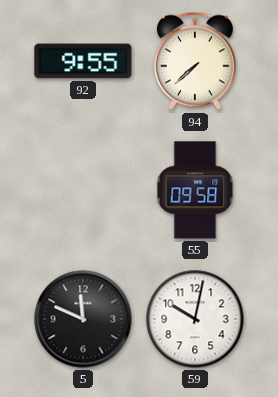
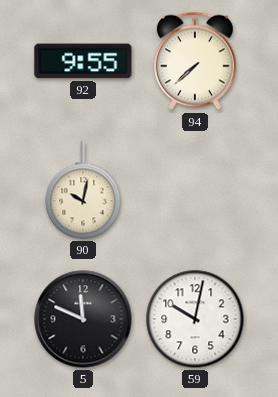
90: none -> 10:02 (83, 190)
55: 09:58 -> none (195, 190)
